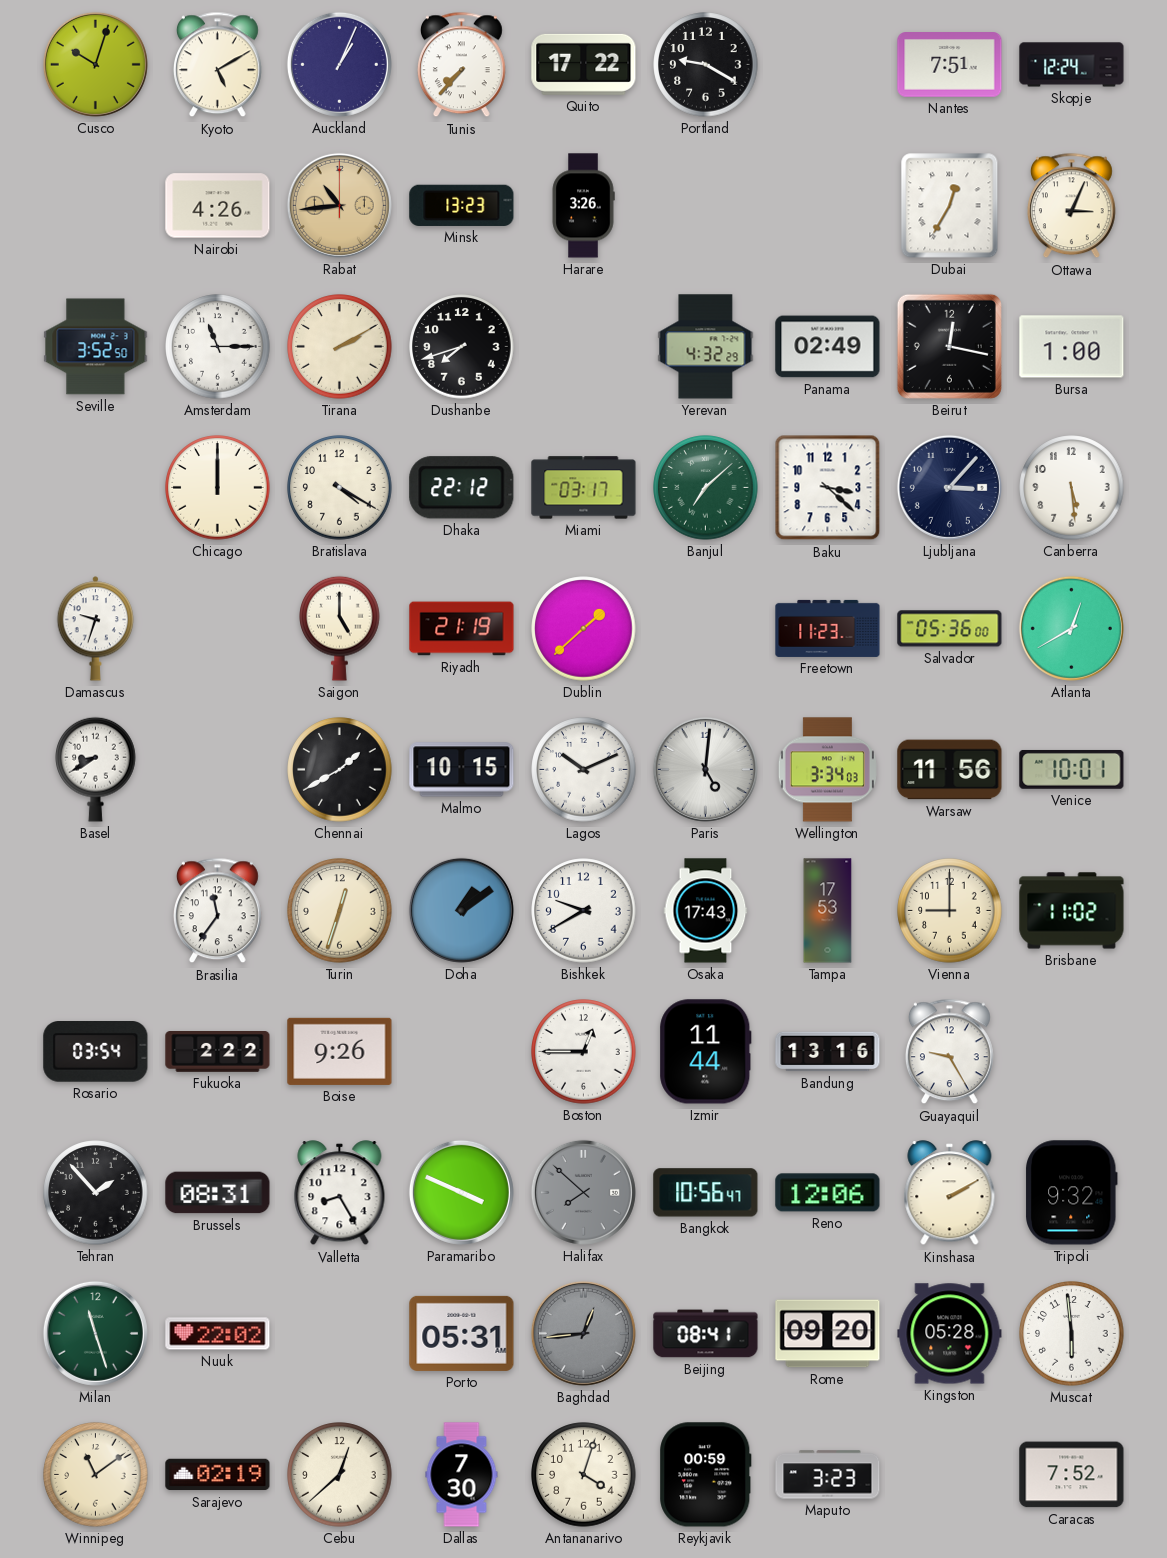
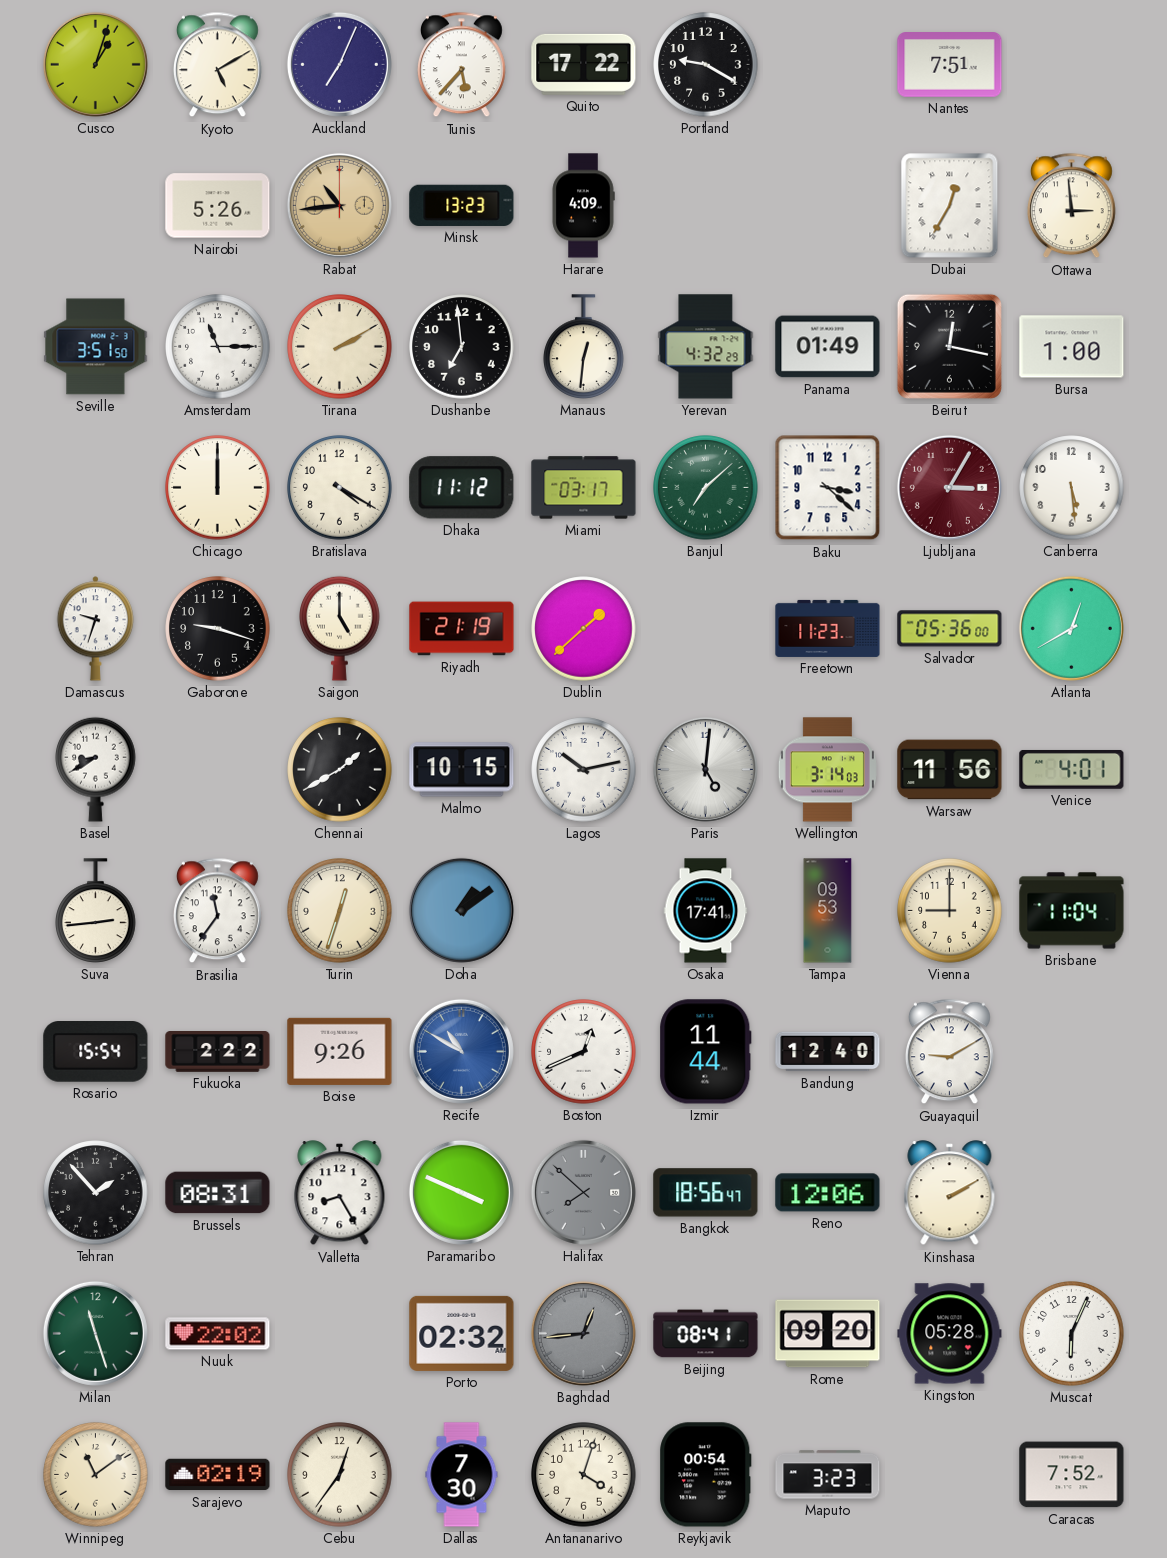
Cusco: 10:03 -> 1:03 (95, 64)
Auckland: 1:04 -> 7:04 (339, 64)
Tunis: 7:37 -> 5:37 (461, 65)
Skopje: 12:24 -> none (1072, 65)
Nairobi: 4:26 -> 5:26 (218, 206)
Harare: 3:26 -> 4:09 (583, 206)
Ottawa: 3:04 -> 2:59 (1071, 206)
Seville: 3:52 -> 3:51 (96, 347)
Dushanbe: 7:42 -> 6:59 (462, 347)
Manaus: none -> 12:31 (584, 347)
Panama: 02:49 -> 01:49 (828, 347)
Dhaka: 22:12 -> 11:12 (462, 488)
Ljubljana: 3:07 -> 3:05 (949, 487)
Ljubljana dial: navy -> burgundy (949, 487)
Gaborone: none -> 9:18 (218, 629)
Lagos: 10:11 -> 10:13 (584, 770)
Wellington: 3:34 -> 3:14 (827, 770)
Venice: 10:01 -> 4:01 (1072, 769)
Suva: none -> 2:44 (96, 911)
Bishkek: 9:40 -> none (584, 911)
Osaka: 17:43 -> 17:41 (706, 911)
Tampa: 17:53 -> 09:53 (828, 911)
Brisbane: 11:02 -> 11:04 (1072, 911)
Rosario: 03:54 -> 15:54 (96, 1052)
Recife: none -> 10:50 (461, 1051)
Boston: 12:45 -> 12:41 (584, 1052)
Bandung: 13:16 -> 12:40 (828, 1052)
Guayaquil: 9:25 -> 9:10 (949, 1052)
Bangkok: 10:56 -> 18:56 (706, 1193)
Tripoli: 9:32 -> none (1072, 1193)
Porto: 05:31 -> 02:32 (462, 1333)
Muscat: 5:59 -> 6:04 (1072, 1334)
Cebu: 12:38 -> 12:36 (340, 1475)
Reykjavik: 00:59 -> 00:54 (706, 1475)
